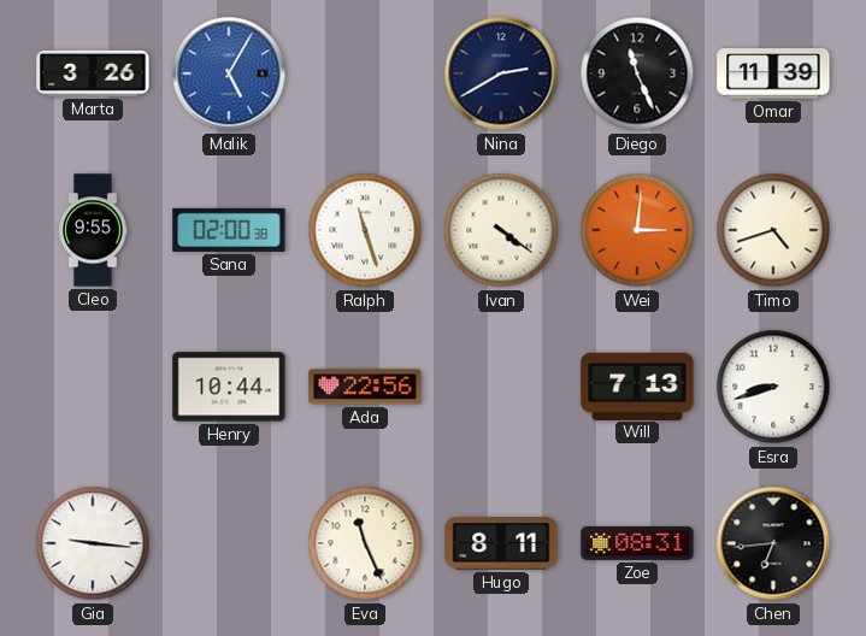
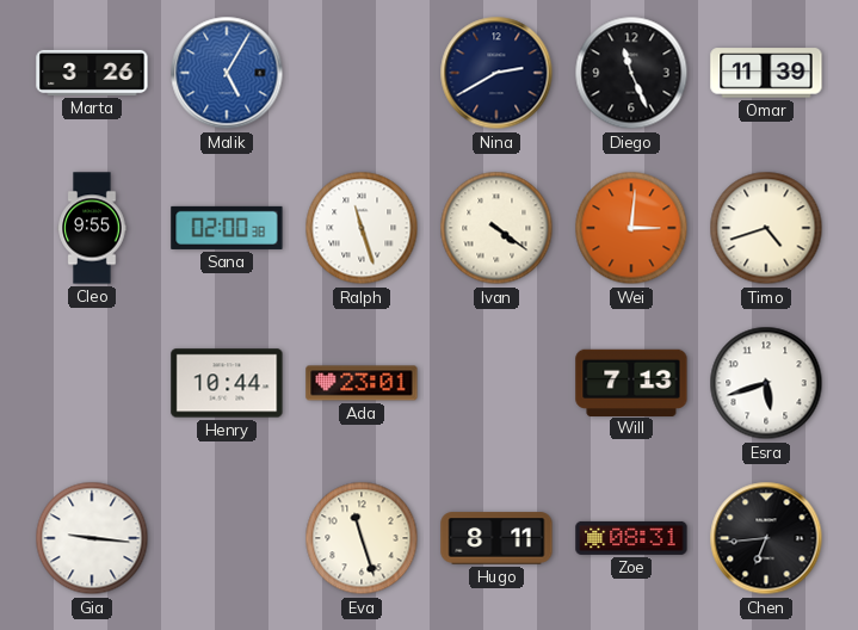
Ada: 22:56 -> 23:01 (362, 383)
Esra: 8:42 -> 5:42 (766, 383)
Eva: 11:26 -> 11:27 (362, 538)
